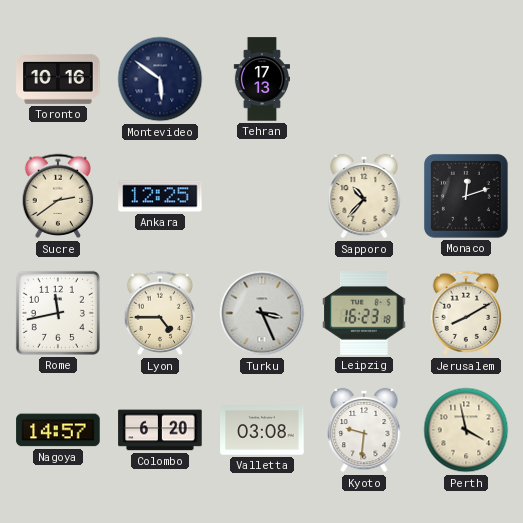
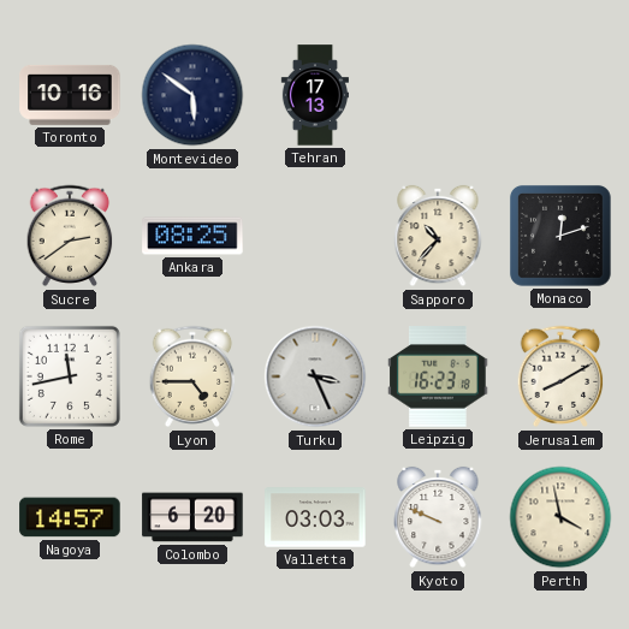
Ankara: 12:25 -> 08:25 (192, 236)
Valletta: 03:08 -> 03:03 (315, 517)
Kyoto: 9:31 -> 9:49 (438, 517)
